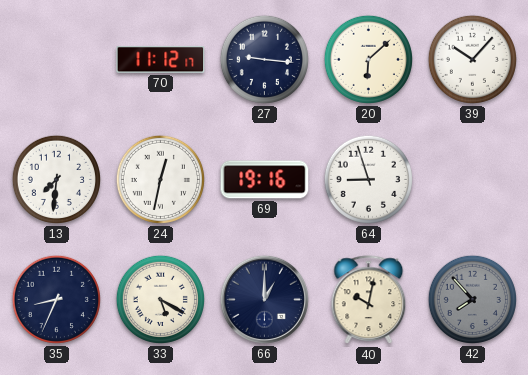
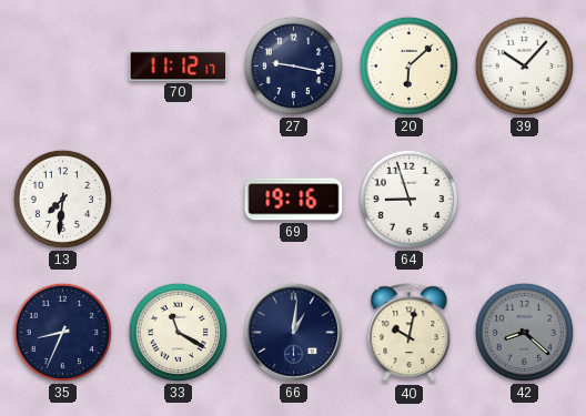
27: 9:16 -> 9:17 (293, 65)
24: 12:32 -> none (160, 179)
33: 5:20 -> 11:20 (178, 332)
66: 1:00 -> 1:01 (293, 332)
42: 7:53 -> 8:22 (524, 332)
